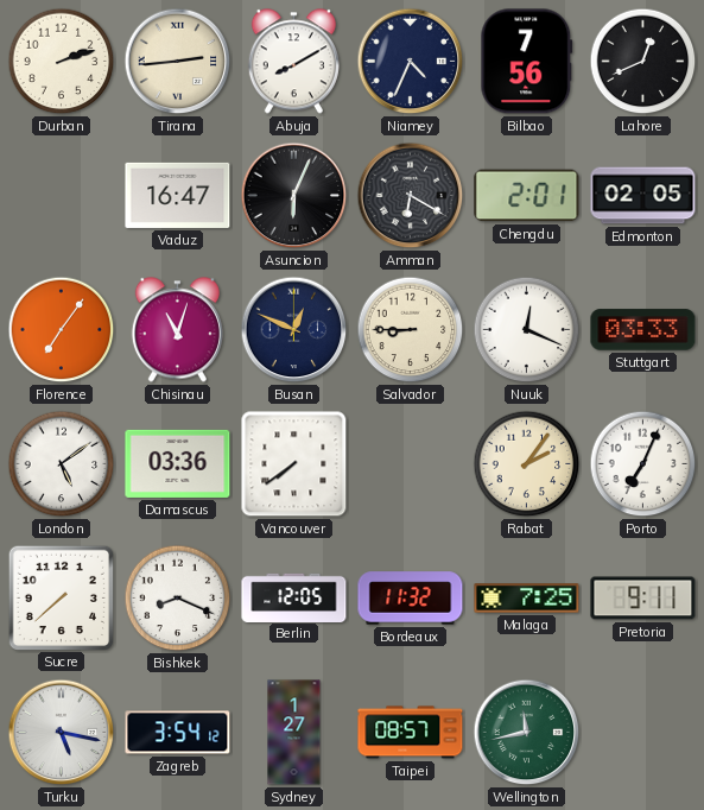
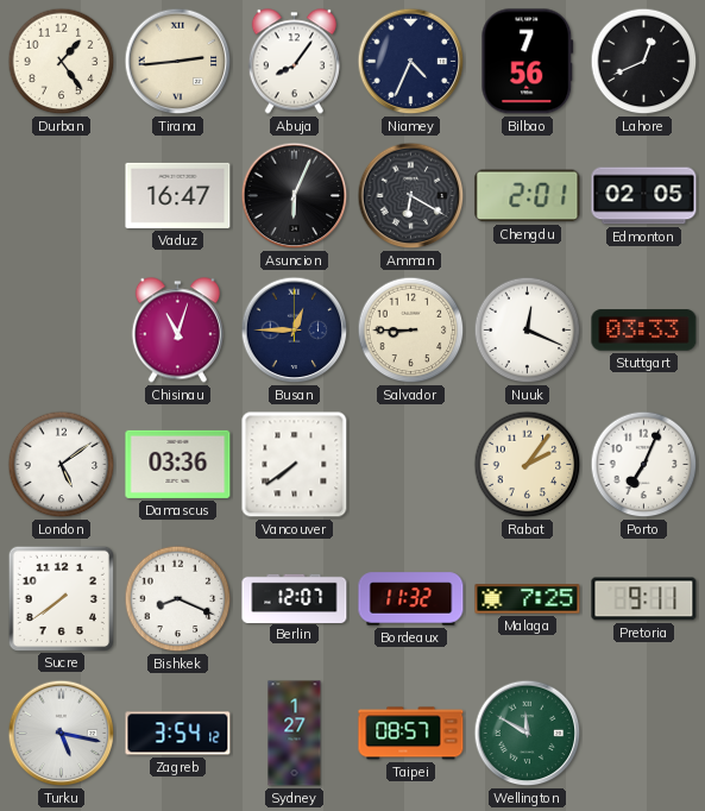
Durban: 2:12 -> 1:24 (62, 62)
Abuja: 8:10 -> 8:06 (294, 62)
Florence: 7:06 -> none (62, 330)
Busan: 12:49 -> 12:45 (295, 331)
Sucre: 7:38 -> 7:39 (61, 598)
Berlin: 12:05 -> 12:07 (295, 598)
Wellington: 11:43 -> 11:50 (528, 734)
